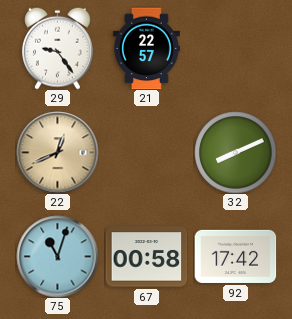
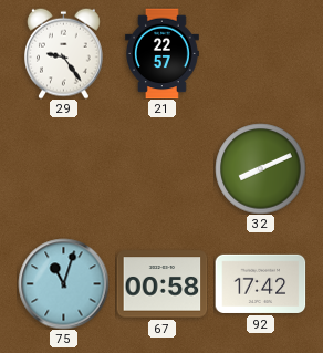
22: 12:41 -> none (57, 152)
